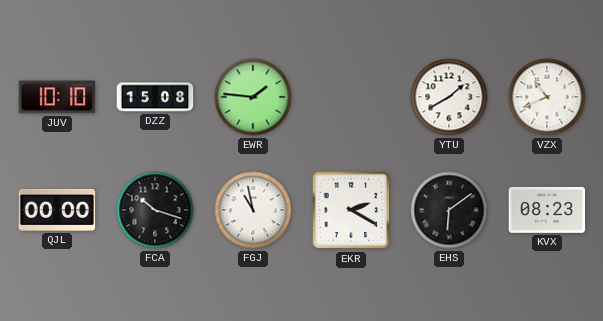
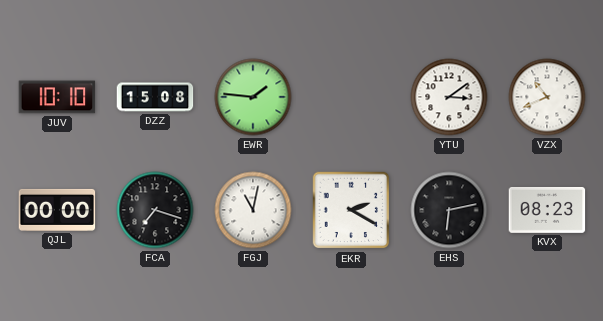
YTU: 1:40 -> 3:09 (449, 97)
FCA: 10:18 -> 7:18 (155, 210)
FGJ: 10:58 -> 11:02 (253, 210)
EHS: 6:09 -> 6:13 (449, 210)
